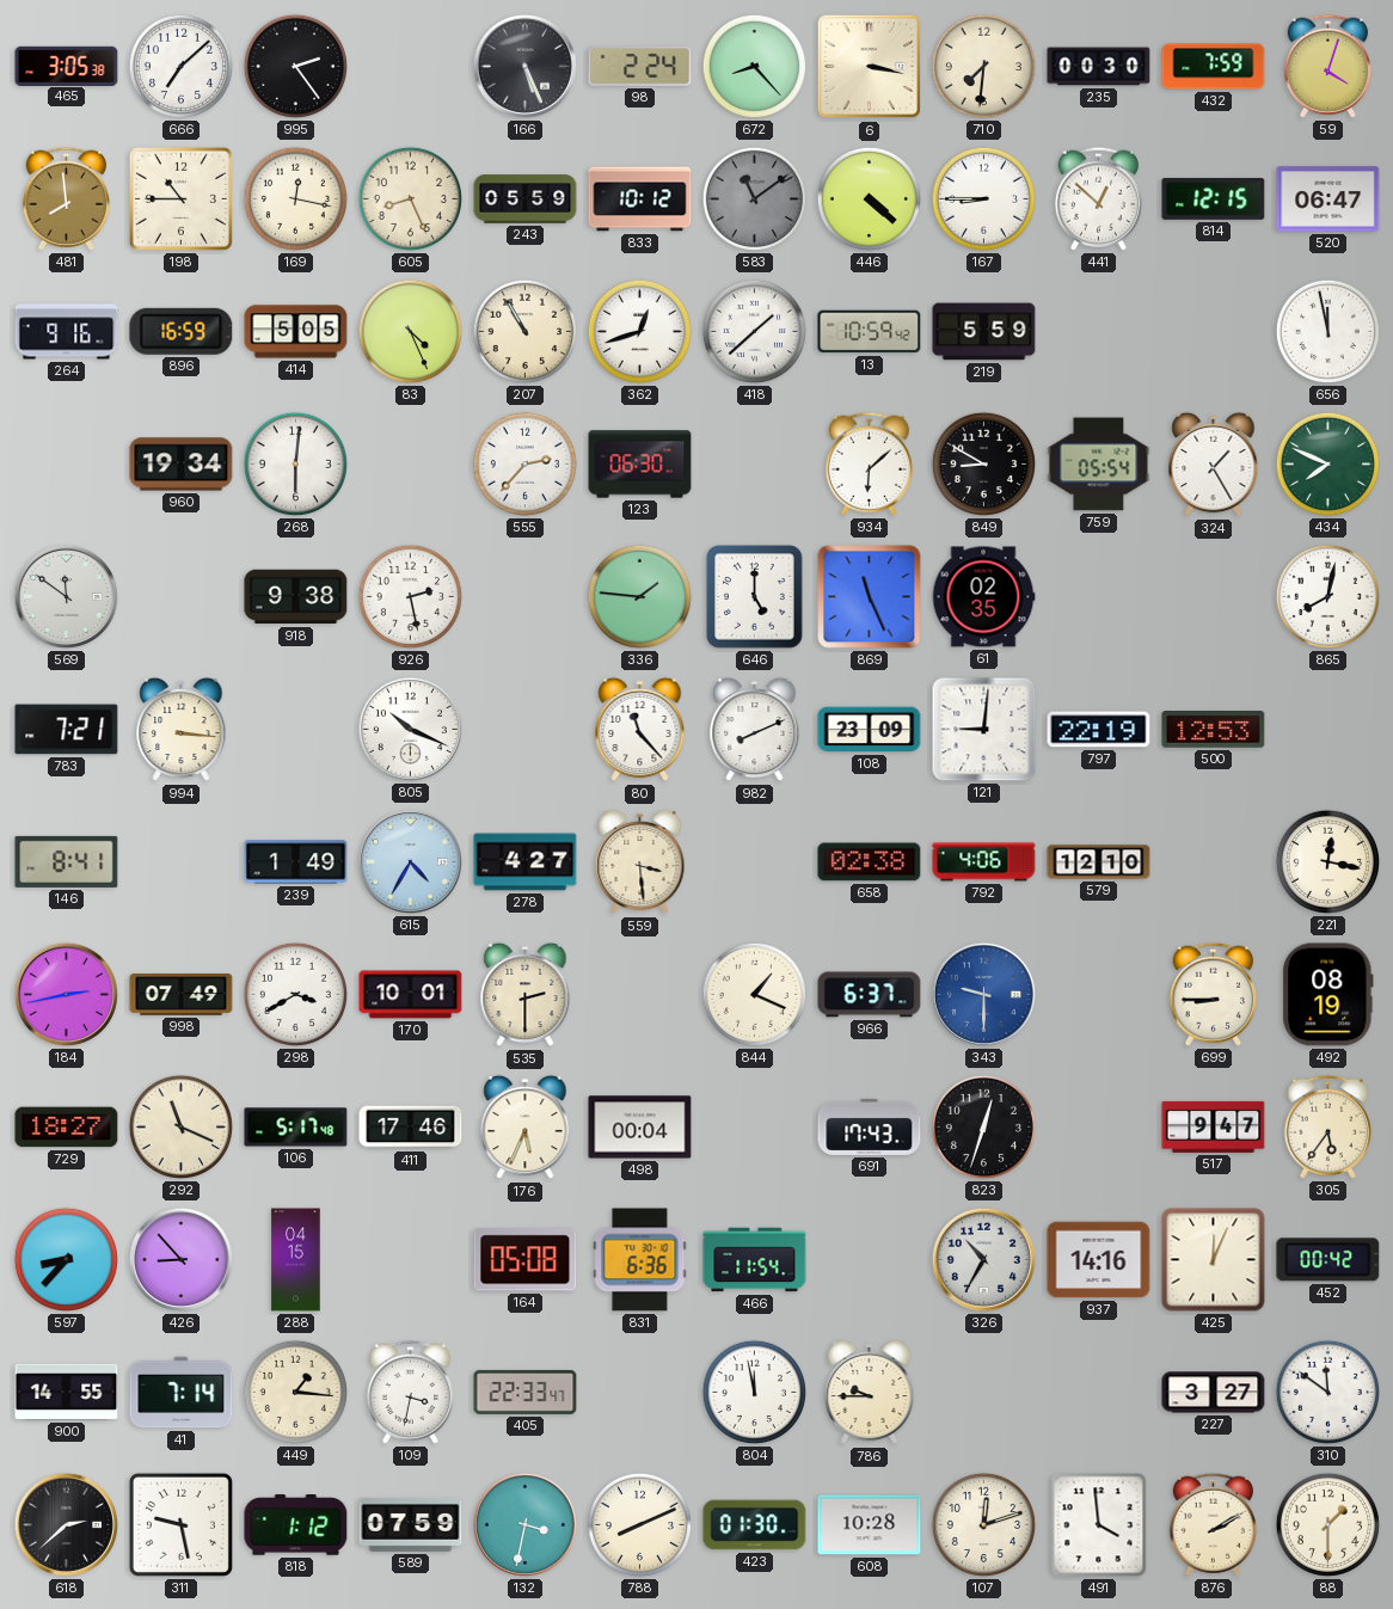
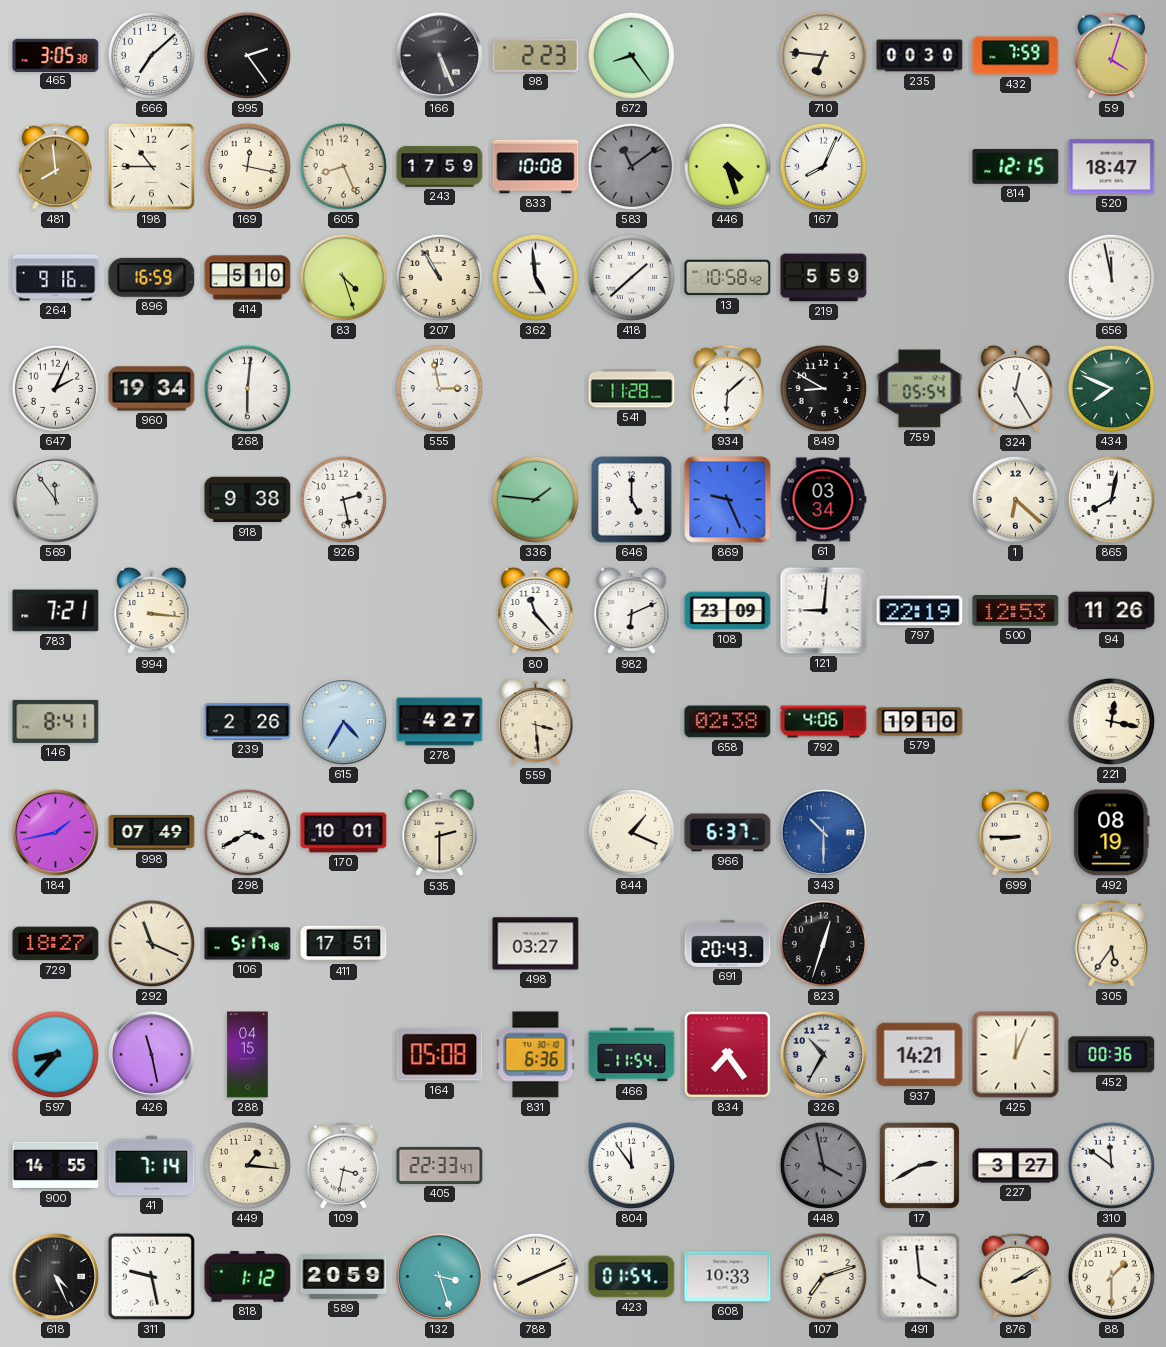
98: 2:24 -> 2:23 (536, 55)
672: 8:23 -> 8:24 (631, 55)
6: 3:17 -> none (870, 67)
710: 7:31 -> 6:46 (823, 55)
243: 05:59 -> 17:59 (440, 167)
833: 10:12 -> 10:08 (536, 167)
446: 4:22 -> 4:27 (727, 166)
167: 8:45 -> 8:04 (823, 166)
441: 12:52 -> none (1098, 198)
520: 06:47 -> 18:47 (1112, 167)
414: 5:05 -> 5:10 (248, 278)
83: 4:26 -> 4:27 (343, 277)
362: 12:42 -> 4:59 (535, 277)
13: 10:59 -> 10:58 (728, 278)
647: none -> 2:04 (55, 388)
555: 2:37 -> 2:58 (439, 388)
123: 06:30 -> none (640, 465)
541: none -> 11:28 (632, 389)
324: 1:25 -> 12:25 (1016, 389)
569: 11:51 -> 11:54 (55, 499)
869: 11:26 -> 9:26 (728, 500)
61: 02:35 -> 03:34 (823, 500)
1: none -> 6:22 (1015, 499)
805: 10:19 -> none (410, 729)
982: 8:11 -> 6:11 (632, 611)
94: none -> 11:26 (1112, 611)
239: 1:49 -> 2:26 (248, 722)
579: 12:10 -> 19:10 (920, 722)
184: 2:43 -> 1:43 (55, 832)
343: 9:30 -> 10:30 (823, 832)
411: 17:46 -> 17:51 (344, 944)
176: 5:34 -> none (526, 1128)
498: 00:04 -> 03:27 (536, 944)
691: 17:43 -> 20:43 (728, 943)
517: 9:47 -> none (1214, 1126)
426: 8:53 -> 11:28 (151, 1054)
834: none -> 7:24 (727, 1054)
937: 14:16 -> 14:21 (920, 1055)
452: 00:42 -> 00:36 (1112, 1055)
804: 11:58 -> 11:54 (631, 1165)
786: 9:45 -> none (870, 1393)
448: none -> 3:58 (823, 1165)
17: none -> 2:40 (919, 1165)
618: 2:38 -> 4:26 (55, 1276)
589: 07:59 -> 20:59 (344, 1276)
132: 3:32 -> 3:27 (439, 1276)
423: 01:30 -> 01:54 (632, 1277)
608: 10:28 -> 10:33 (728, 1277)
107: 12:12 -> 7:12 (823, 1276)
